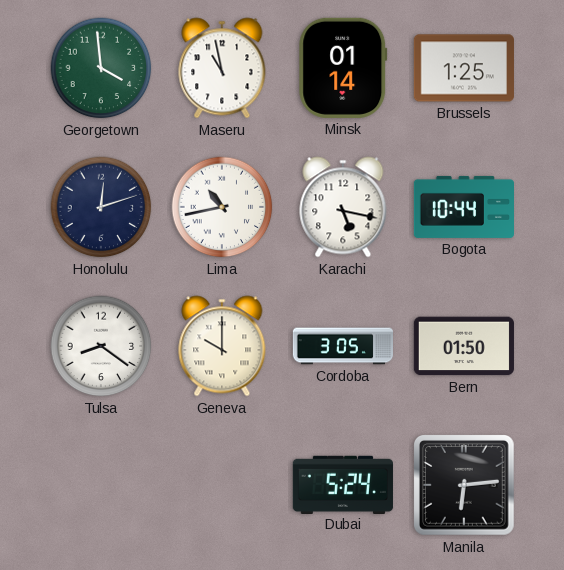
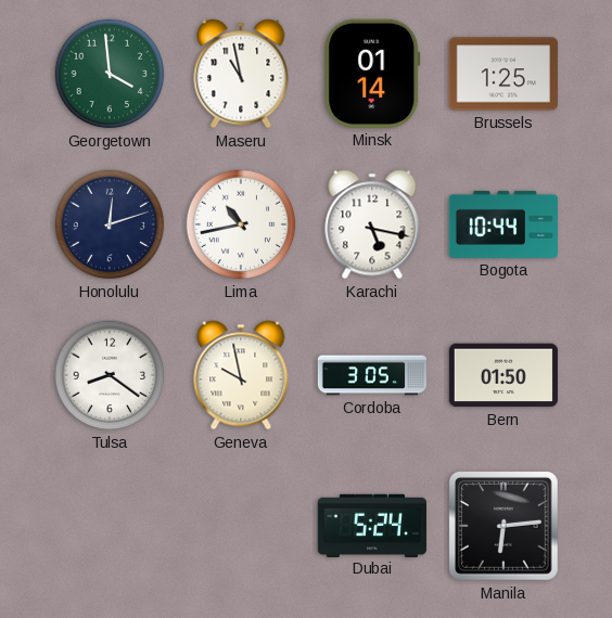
Geneva: 10:00 -> 9:58 (241, 375)
